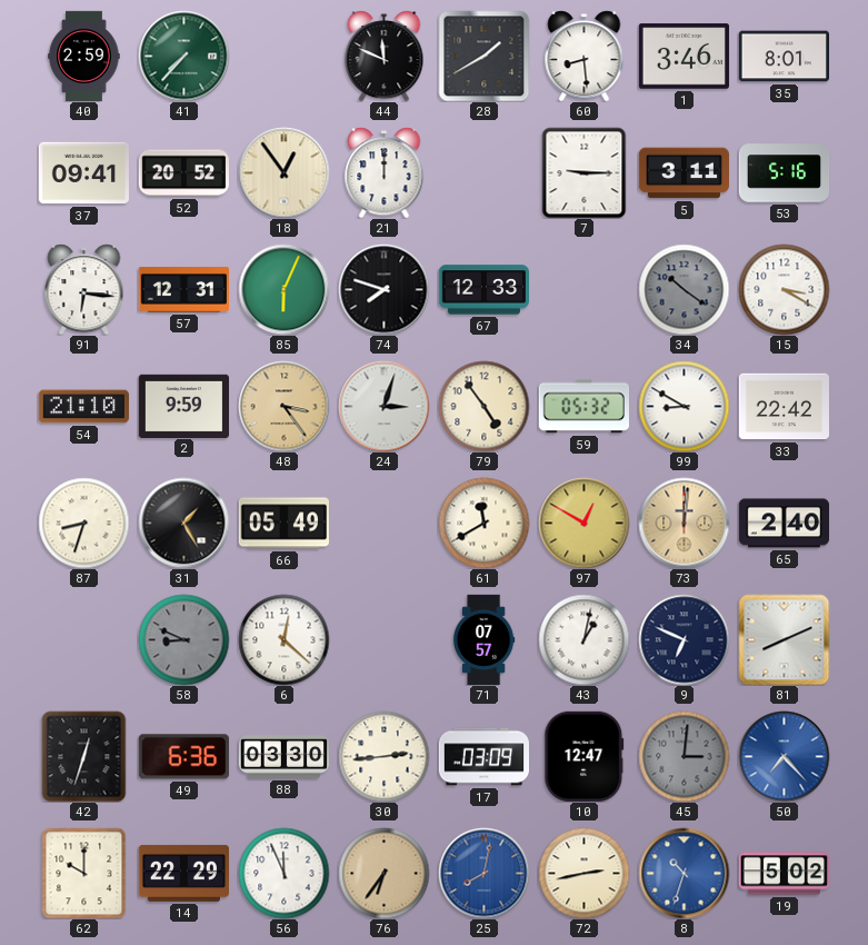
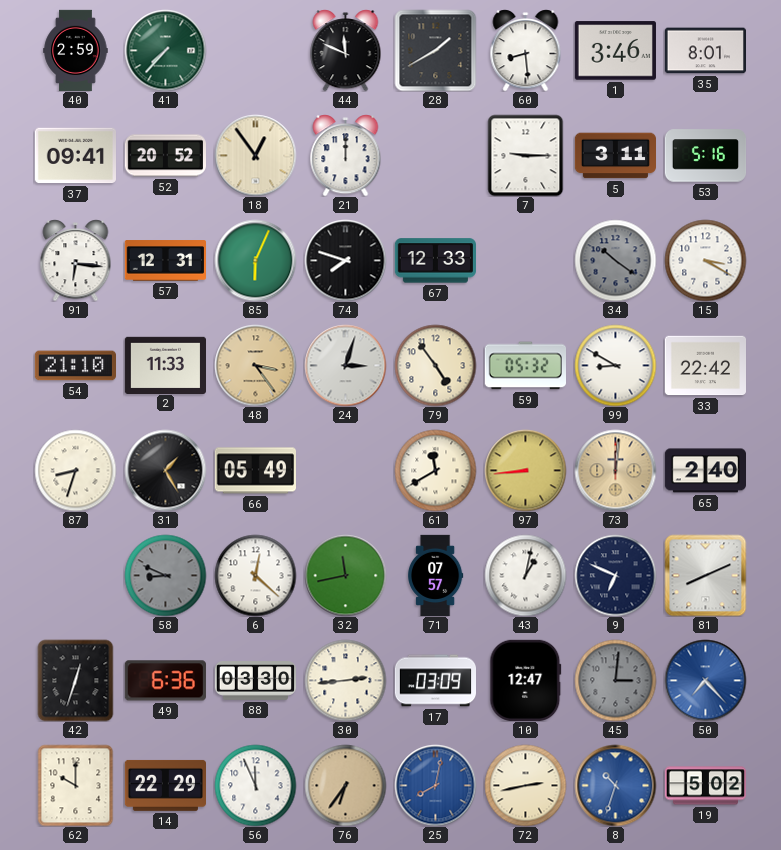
2: 9:59 -> 11:33 (165, 365)
97: 12:50 -> 8:44 (525, 470)
32: none -> 11:43 (345, 575)
